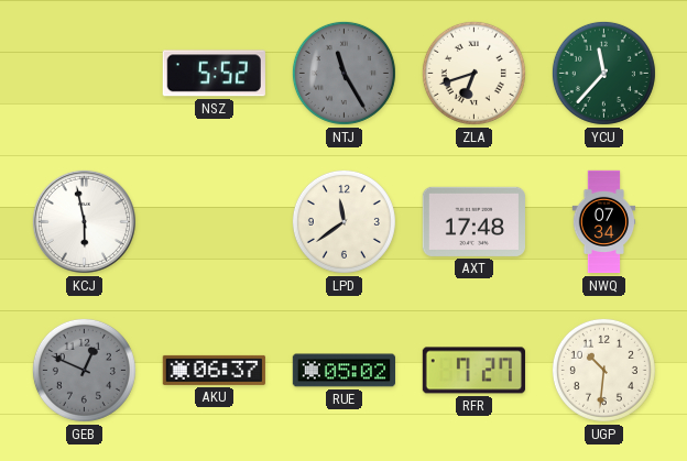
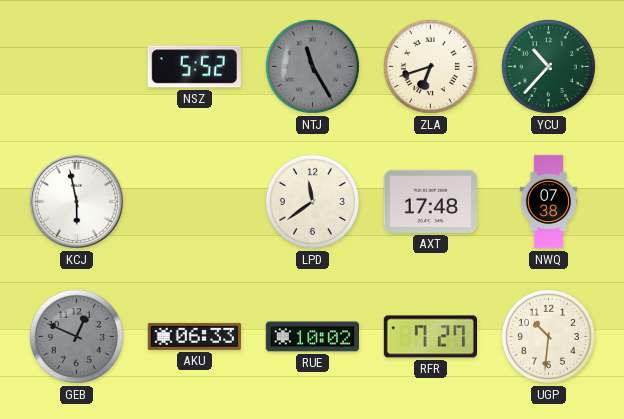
YCU: 11:37 -> 10:37 (548, 66)
NWQ: 07:34 -> 07:38 (549, 202)
AKU: 06:37 -> 06:33 (194, 336)
RUE: 05:02 -> 10:02 (312, 337)
